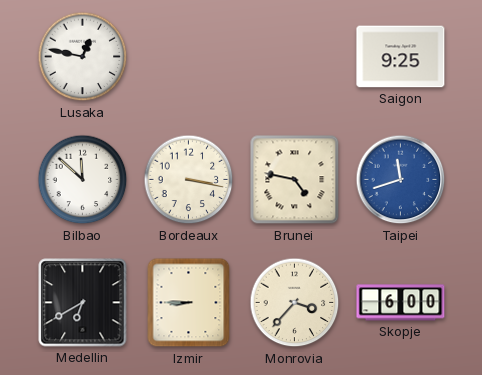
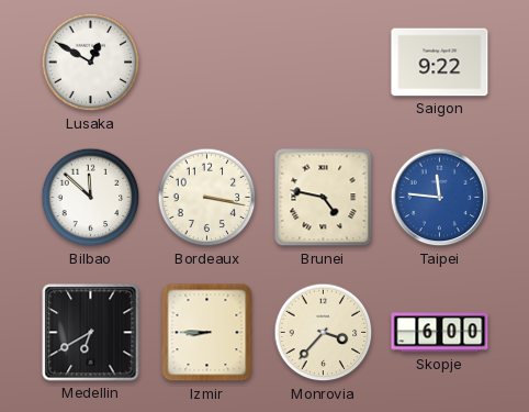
Lusaka: 12:47 -> 12:50 (91, 63)
Saigon: 9:25 -> 9:22 (440, 63)
Taipei: 11:42 -> 11:46 (440, 198)
